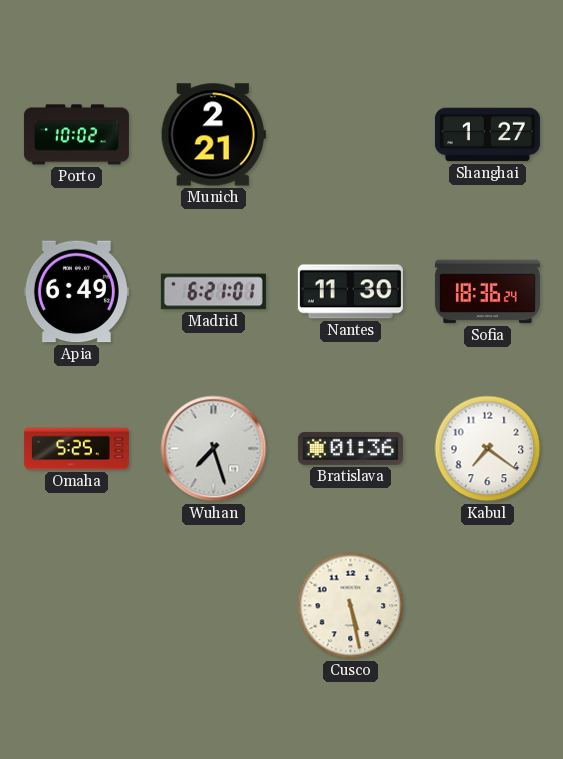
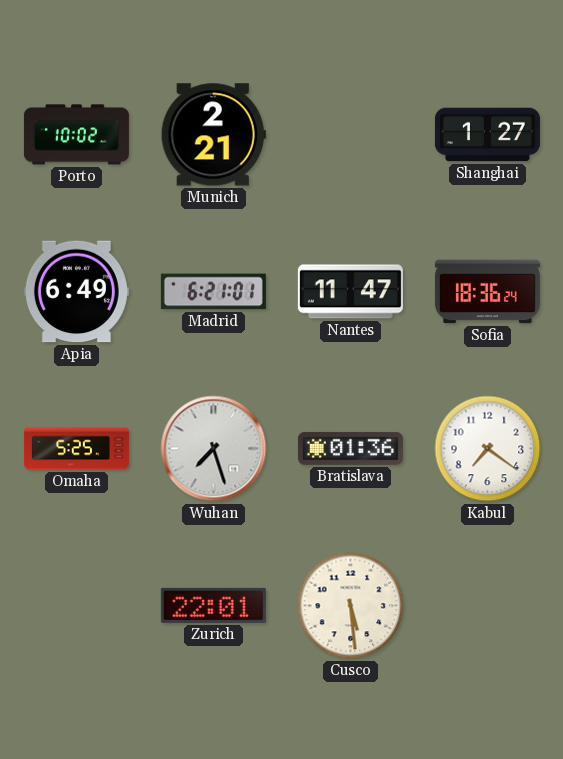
Nantes: 11:30 -> 11:47 (350, 292)
Zurich: none -> 22:01 (213, 605)
Cusco: 5:28 -> 5:29 (351, 606)
